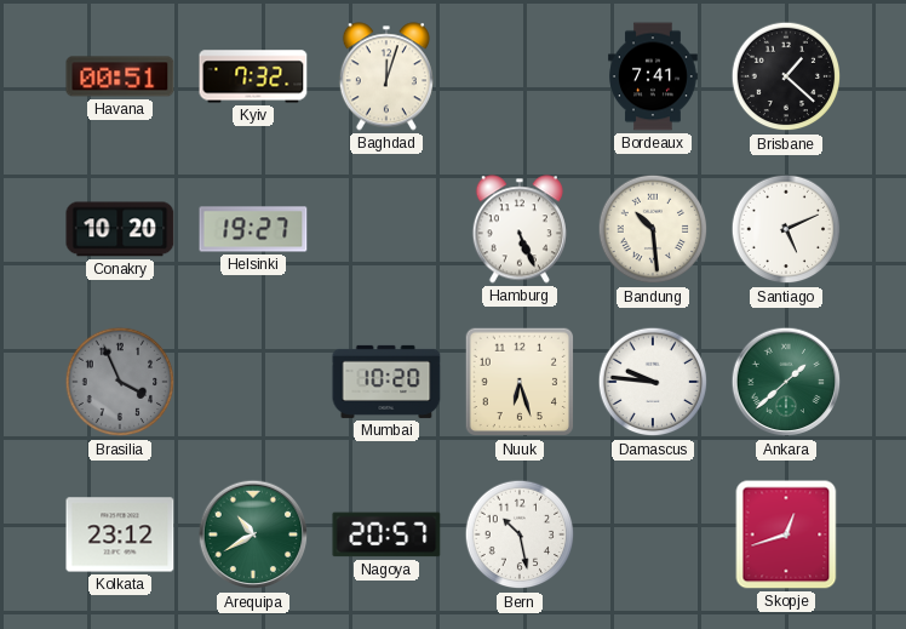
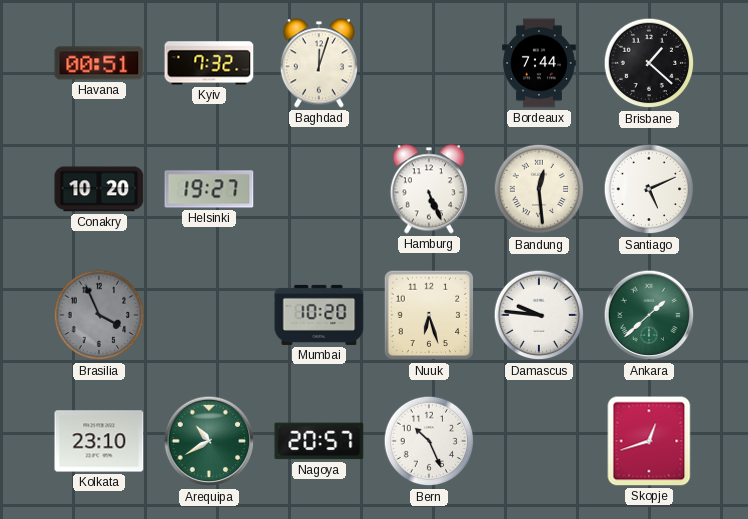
Bordeaux: 7:41 -> 7:44 (540, 63)
Bandung: 10:29 -> 12:29 (539, 189)
Kolkata: 23:12 -> 23:10 (99, 441)
Bern: 10:28 -> 10:26 (429, 441)
